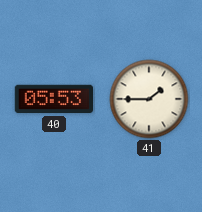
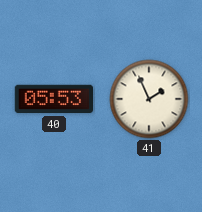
41: 1:45 -> 1:56 (149, 99)
